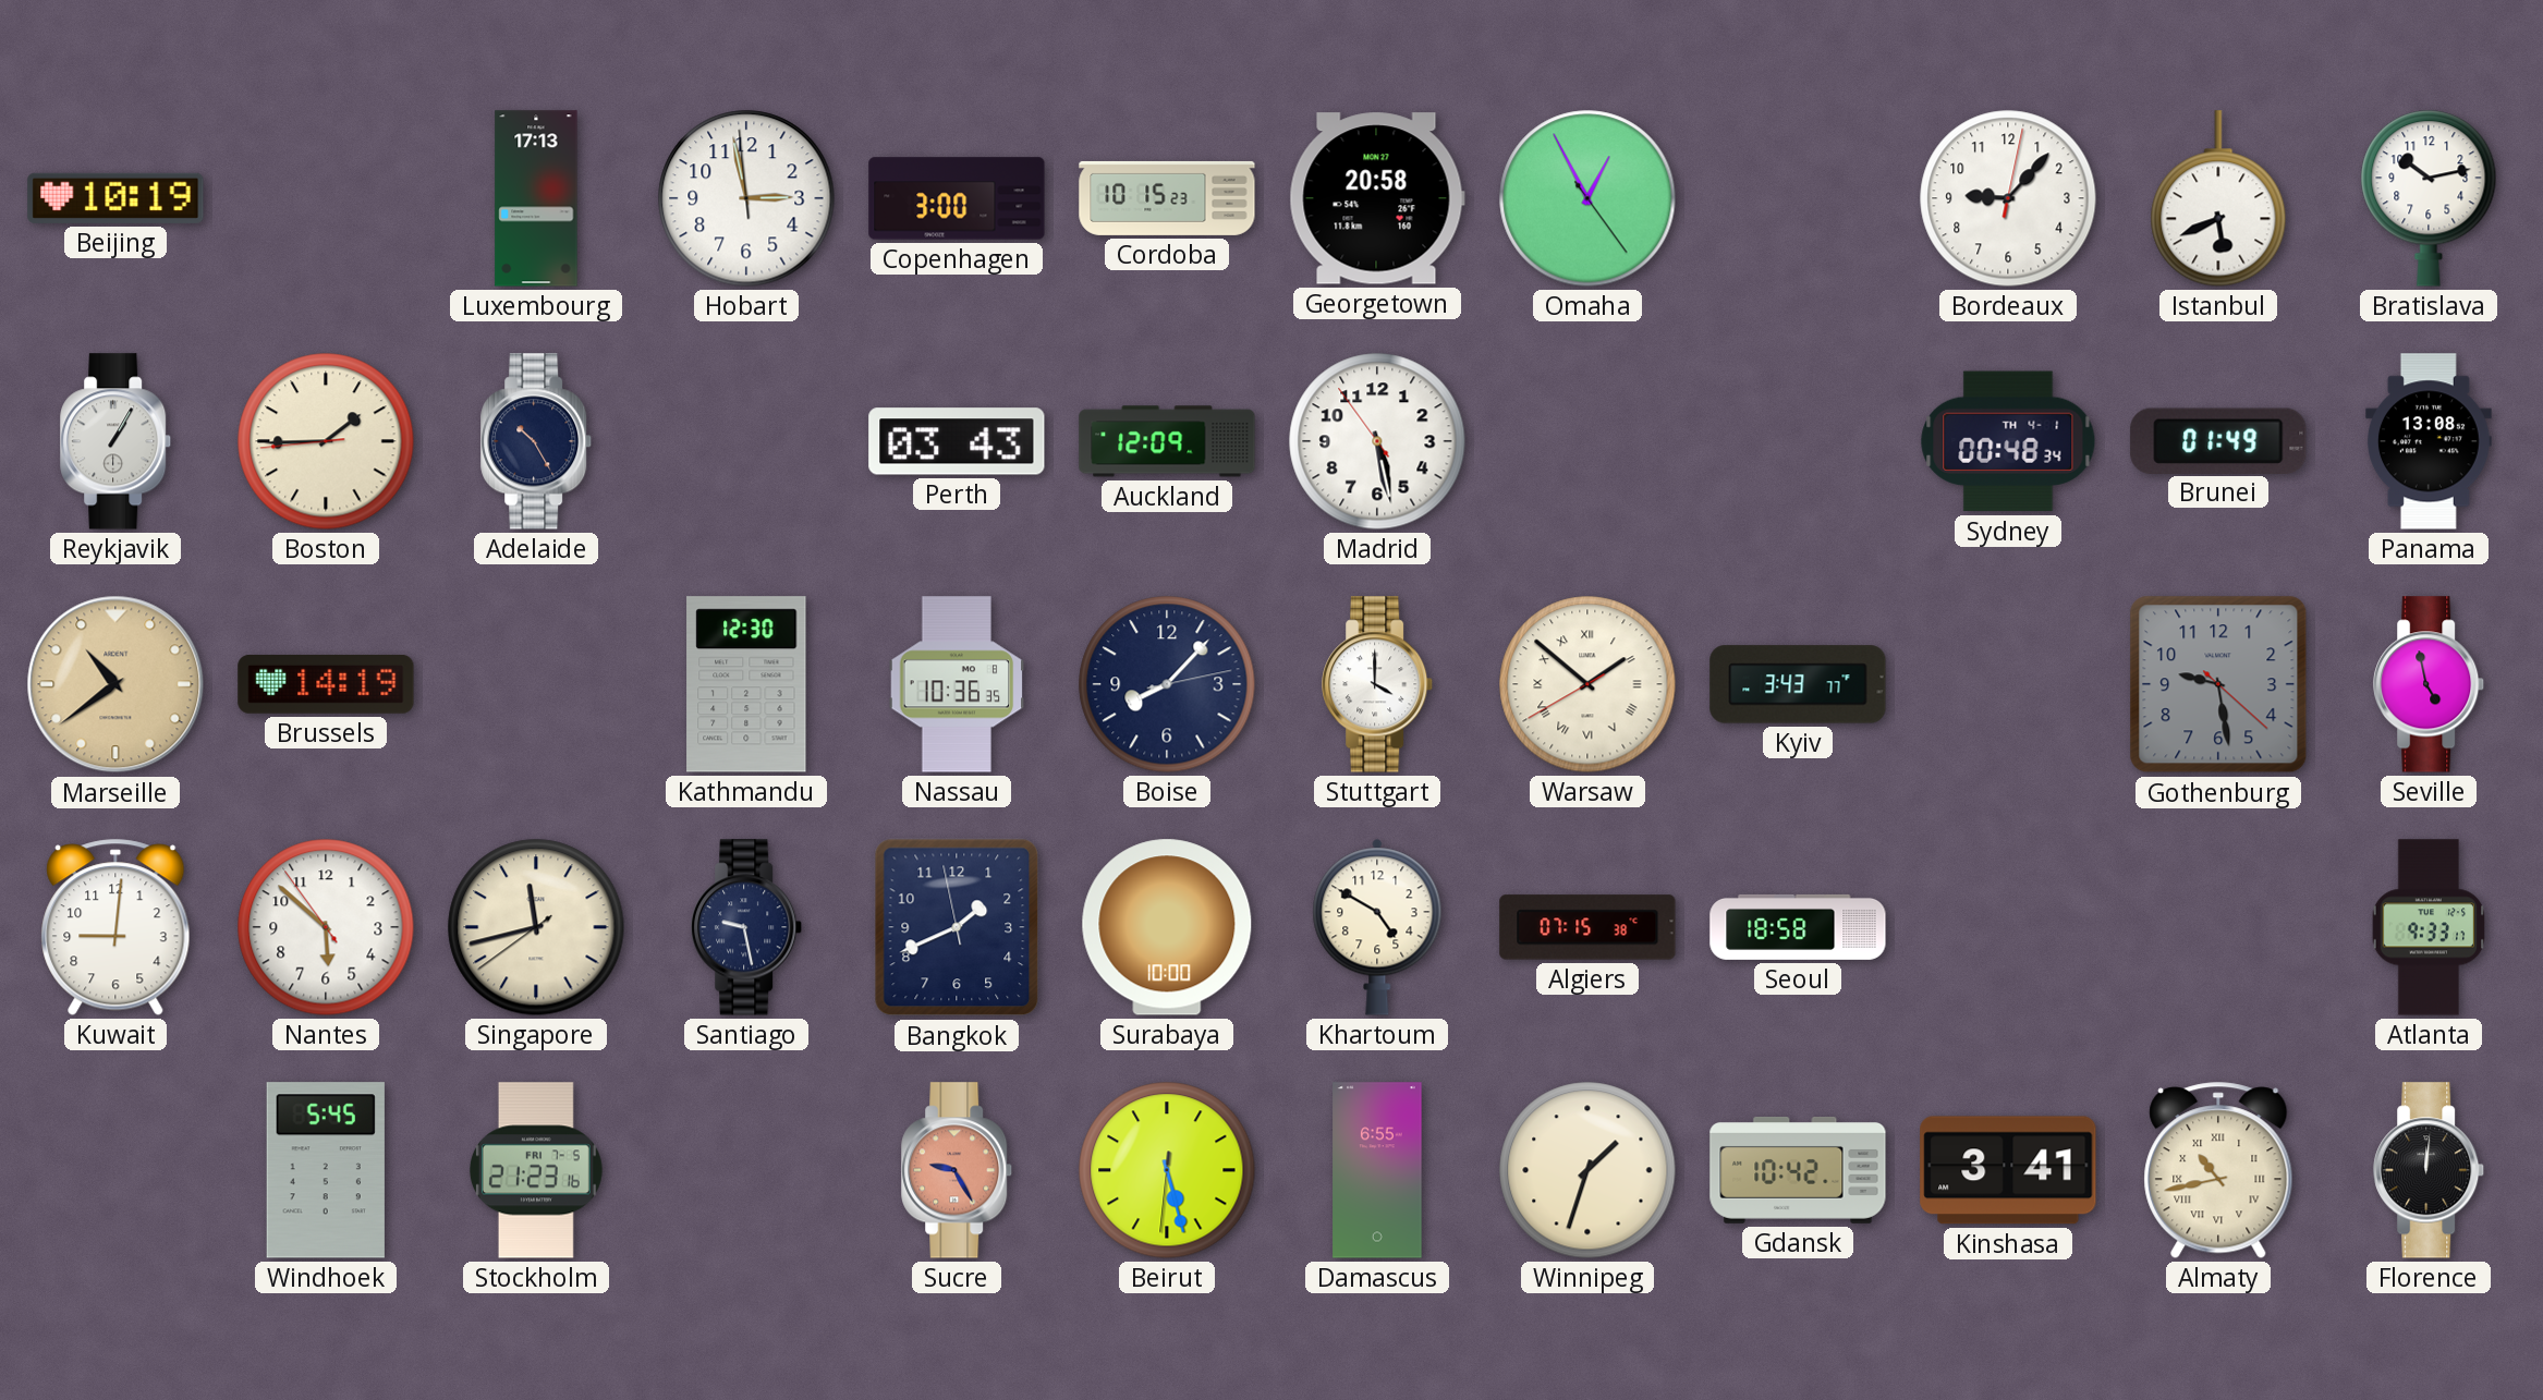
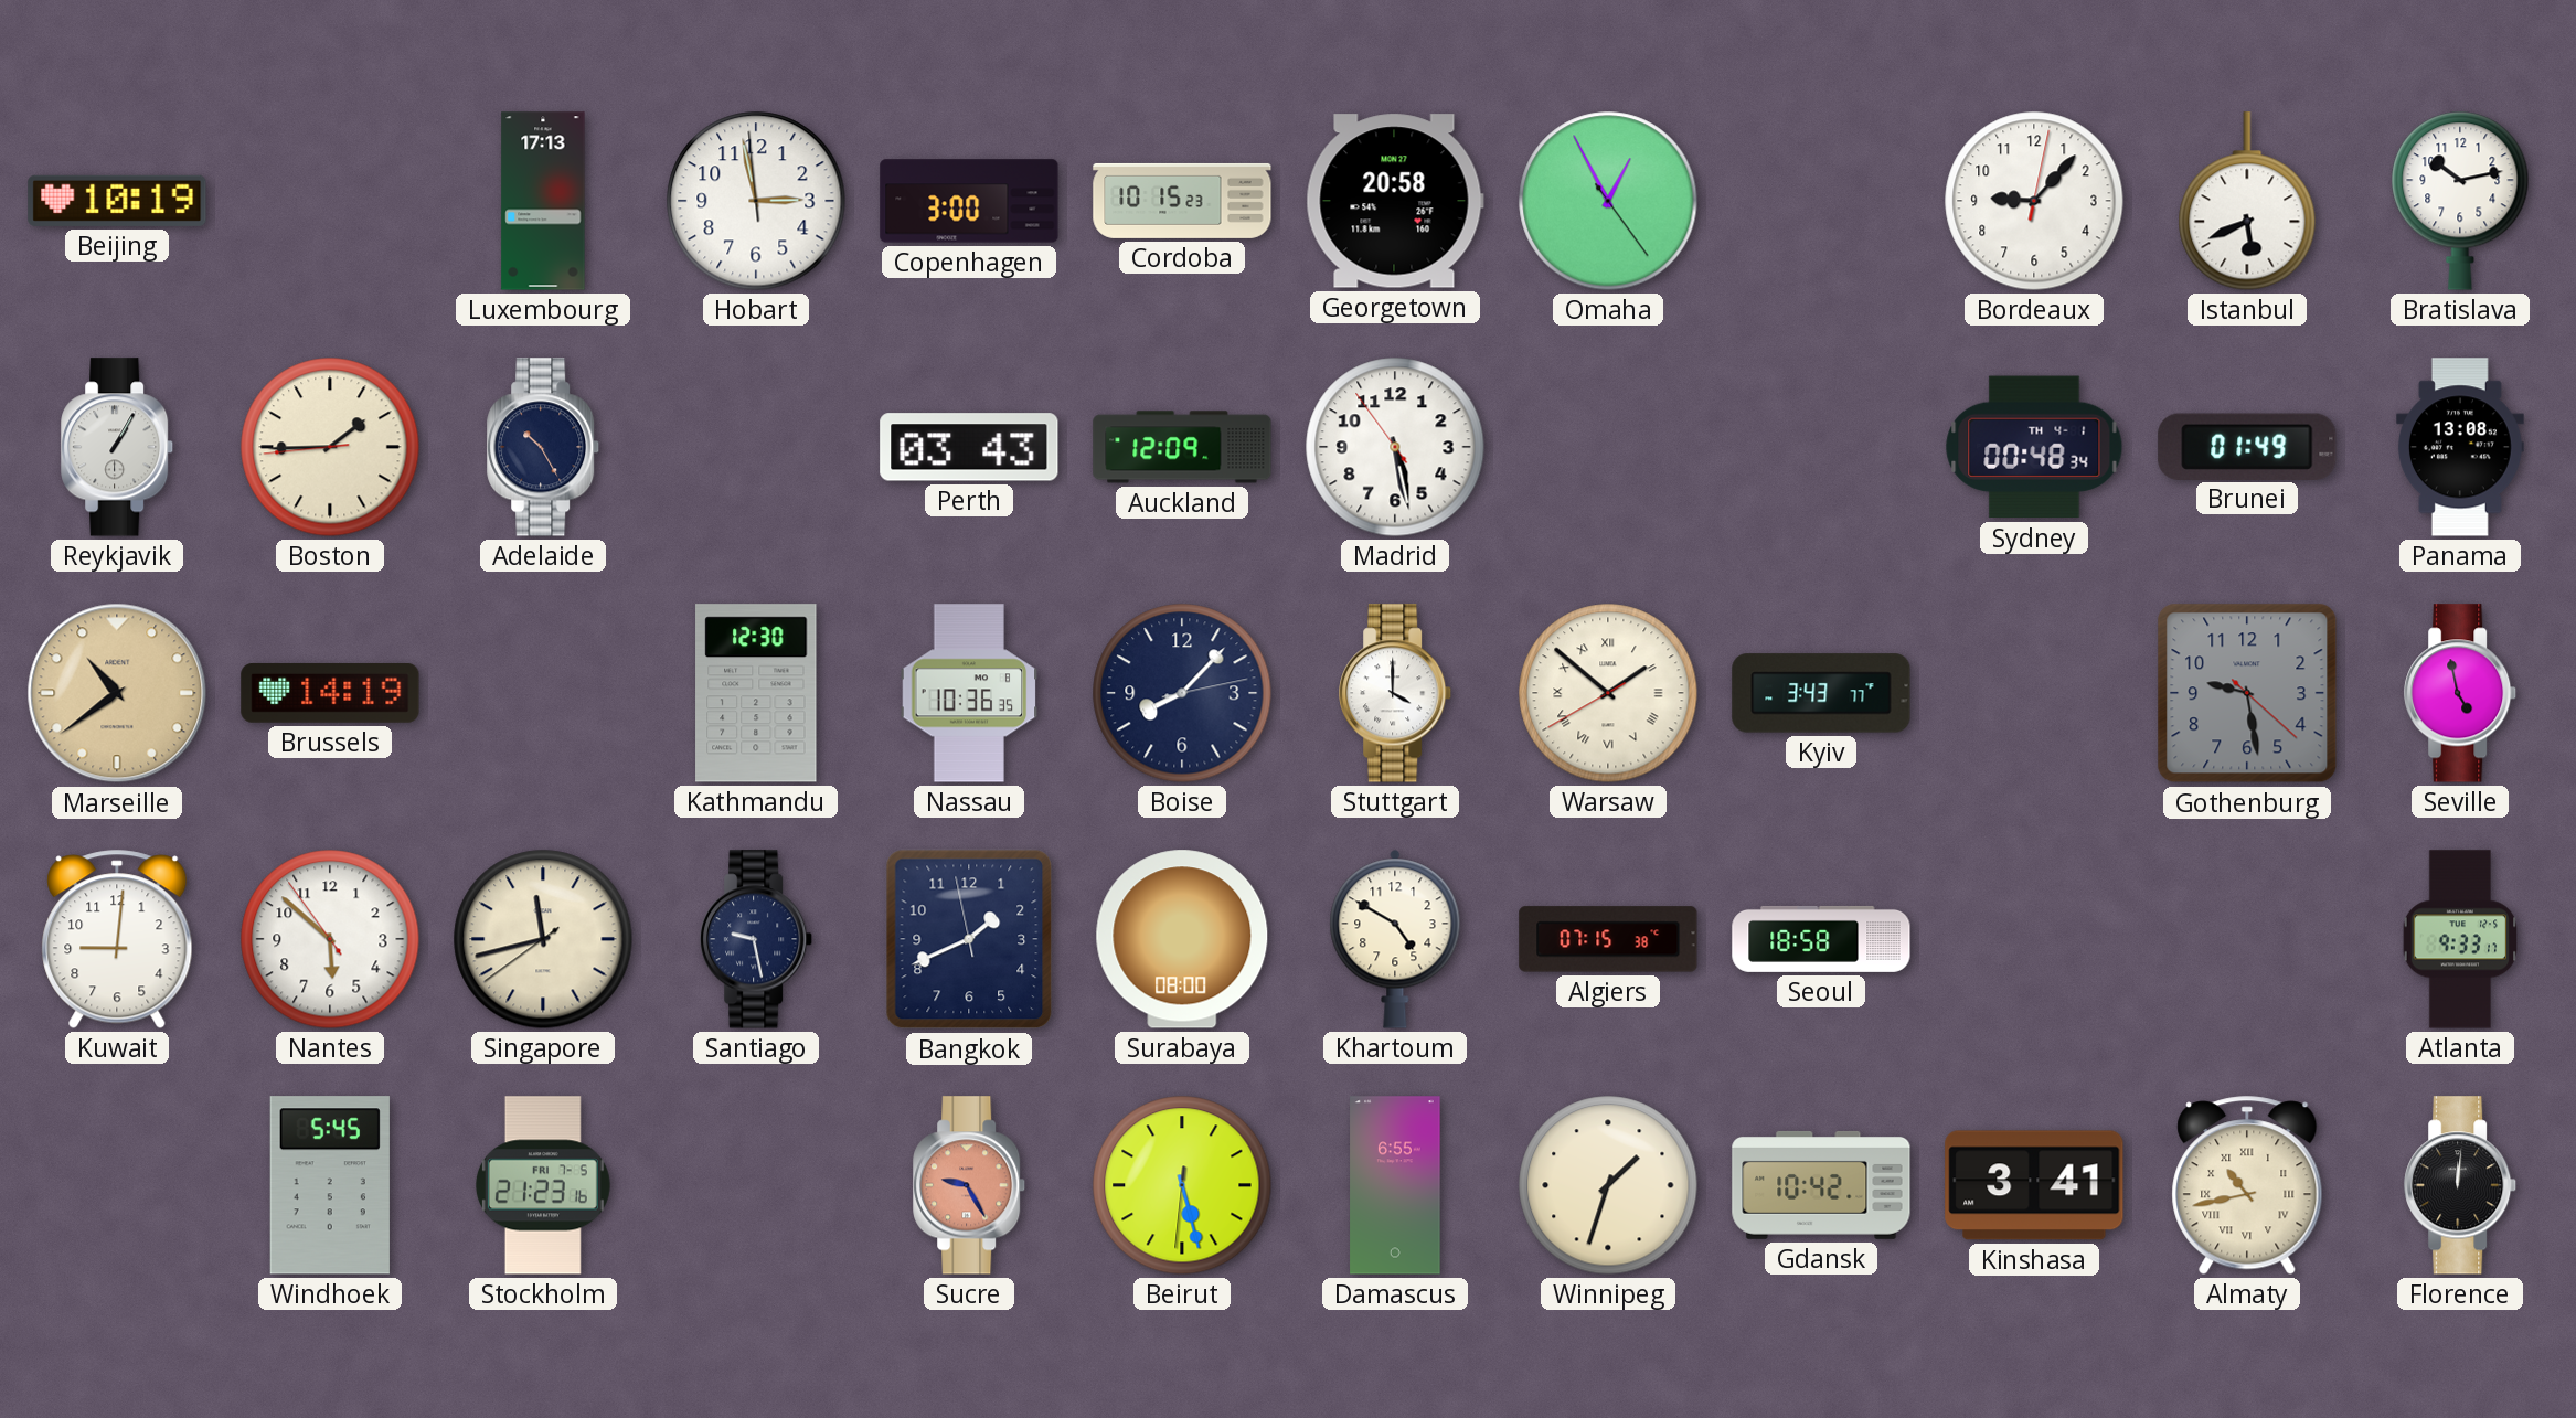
Surabaya: 10:00 -> 08:00 (1182, 939)
